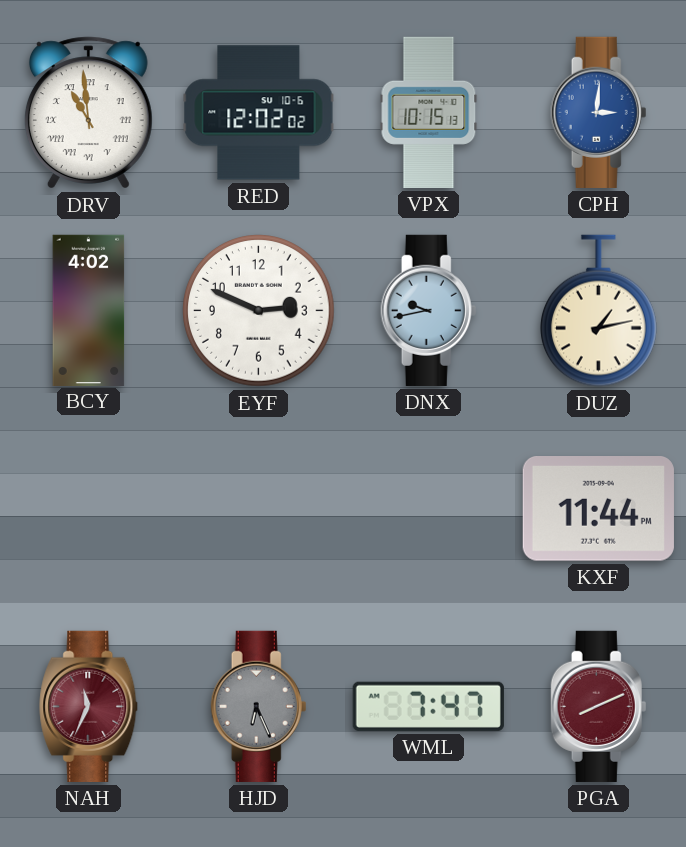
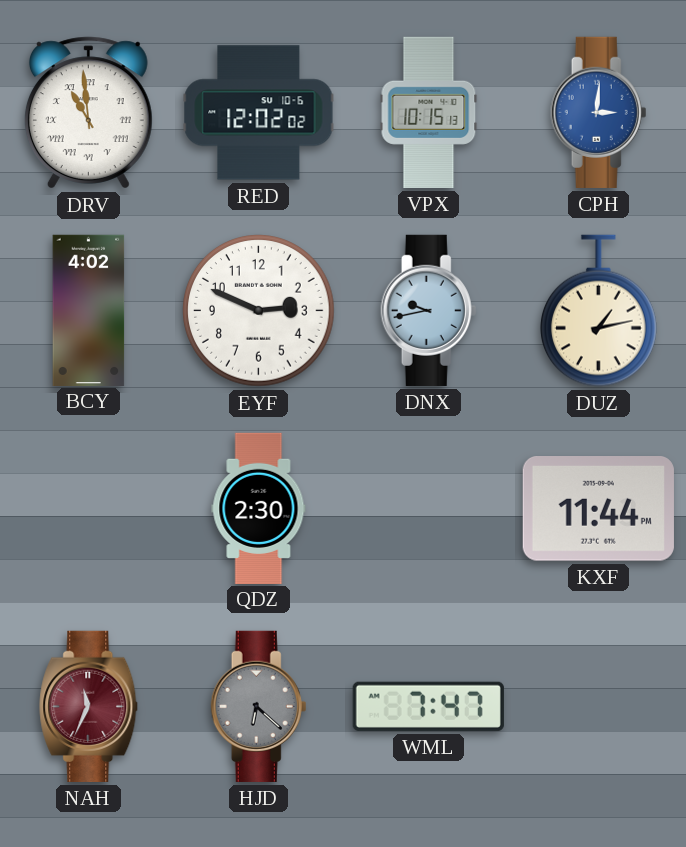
QDZ: none -> 2:30 (259, 508)
HJD: 6:26 -> 6:22 (259, 706)
PGA: 8:11 -> none (599, 706)
